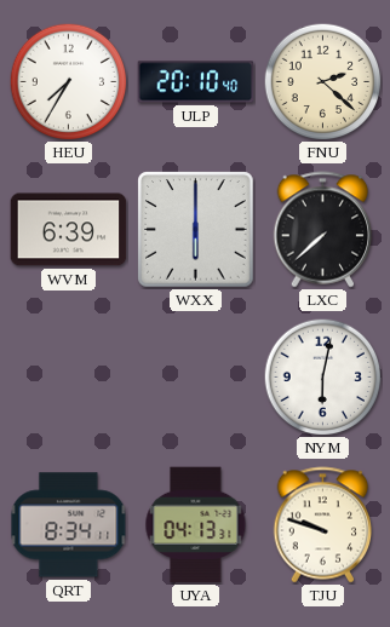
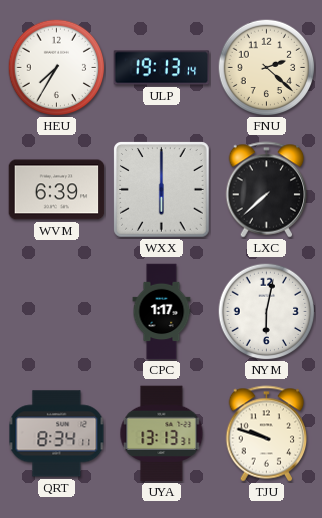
ULP: 20:10 -> 19:13 (162, 68)
CPC: none -> 1:17 (162, 312)
UYA: 04:13 -> 13:13 (162, 434)
